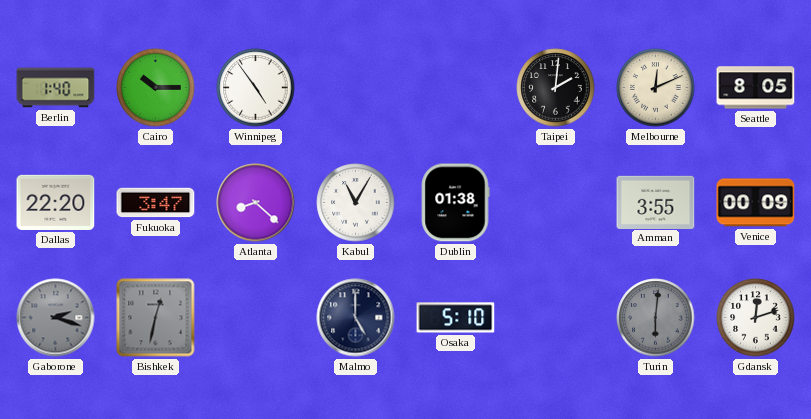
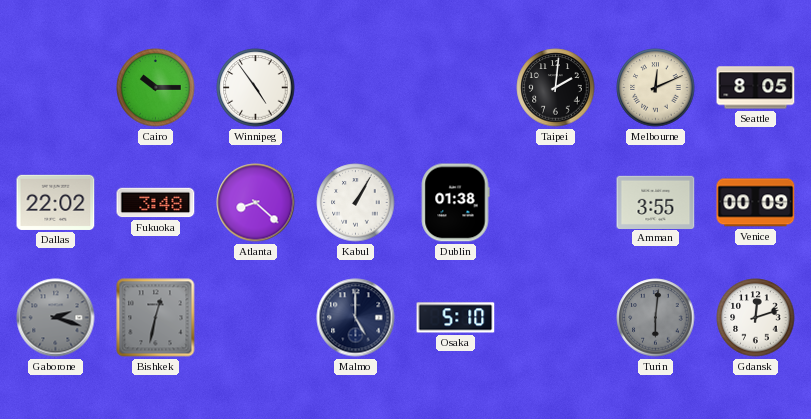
Berlin: 1:40 -> none (56, 88)
Dallas: 22:20 -> 22:02 (56, 202)
Fukuoka: 3:47 -> 3:48 (156, 203)
Kabul: 11:05 -> 1:05 (356, 203)
